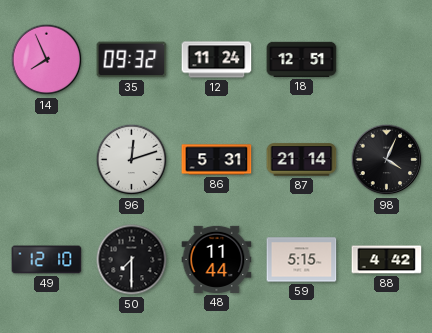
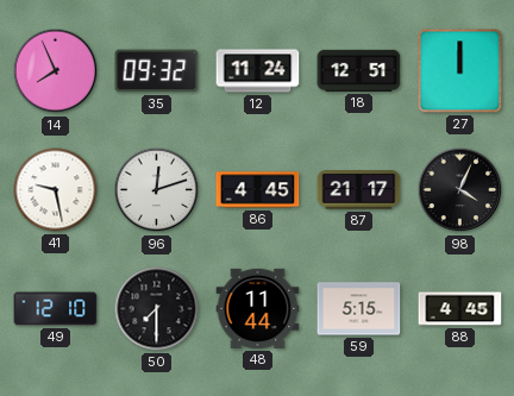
27: none -> 12:00 (460, 71)
41: none -> 9:28 (56, 190)
86: 5:31 -> 4:45 (258, 190)
87: 21:14 -> 21:17 (359, 190)
88: 4:42 -> 4:45 (460, 309)
